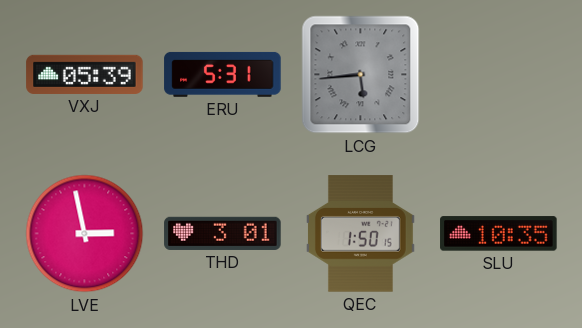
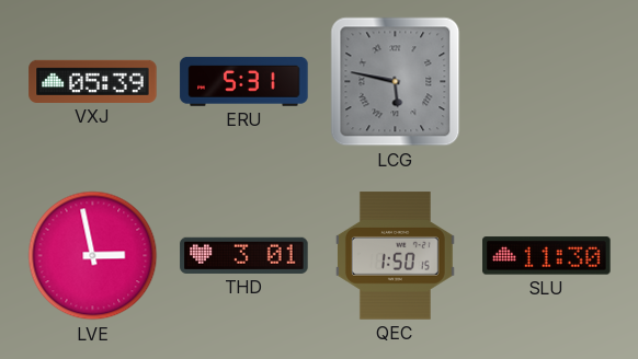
LCG: 5:44 -> 5:47 (396, 82)
SLU: 10:35 -> 11:30 (547, 256)
